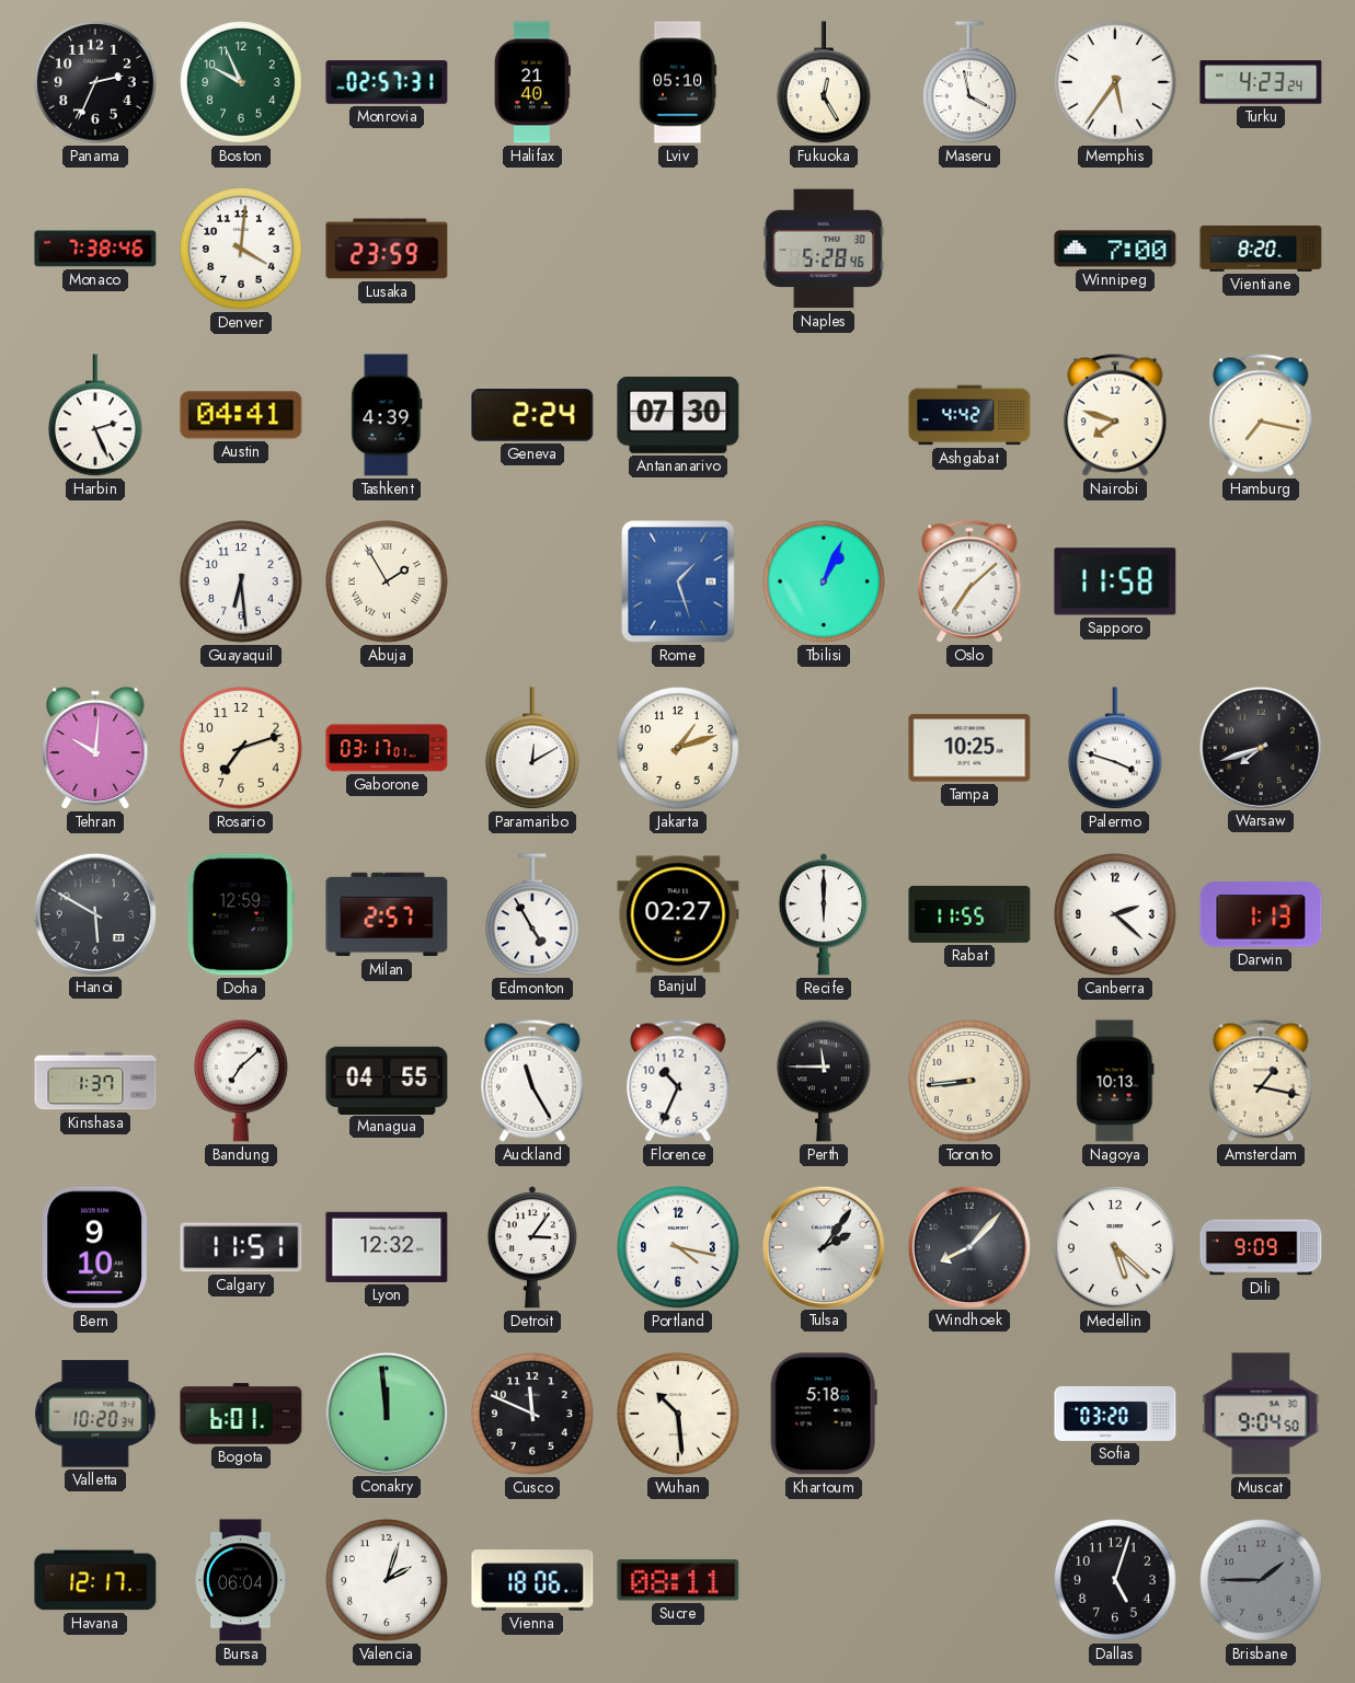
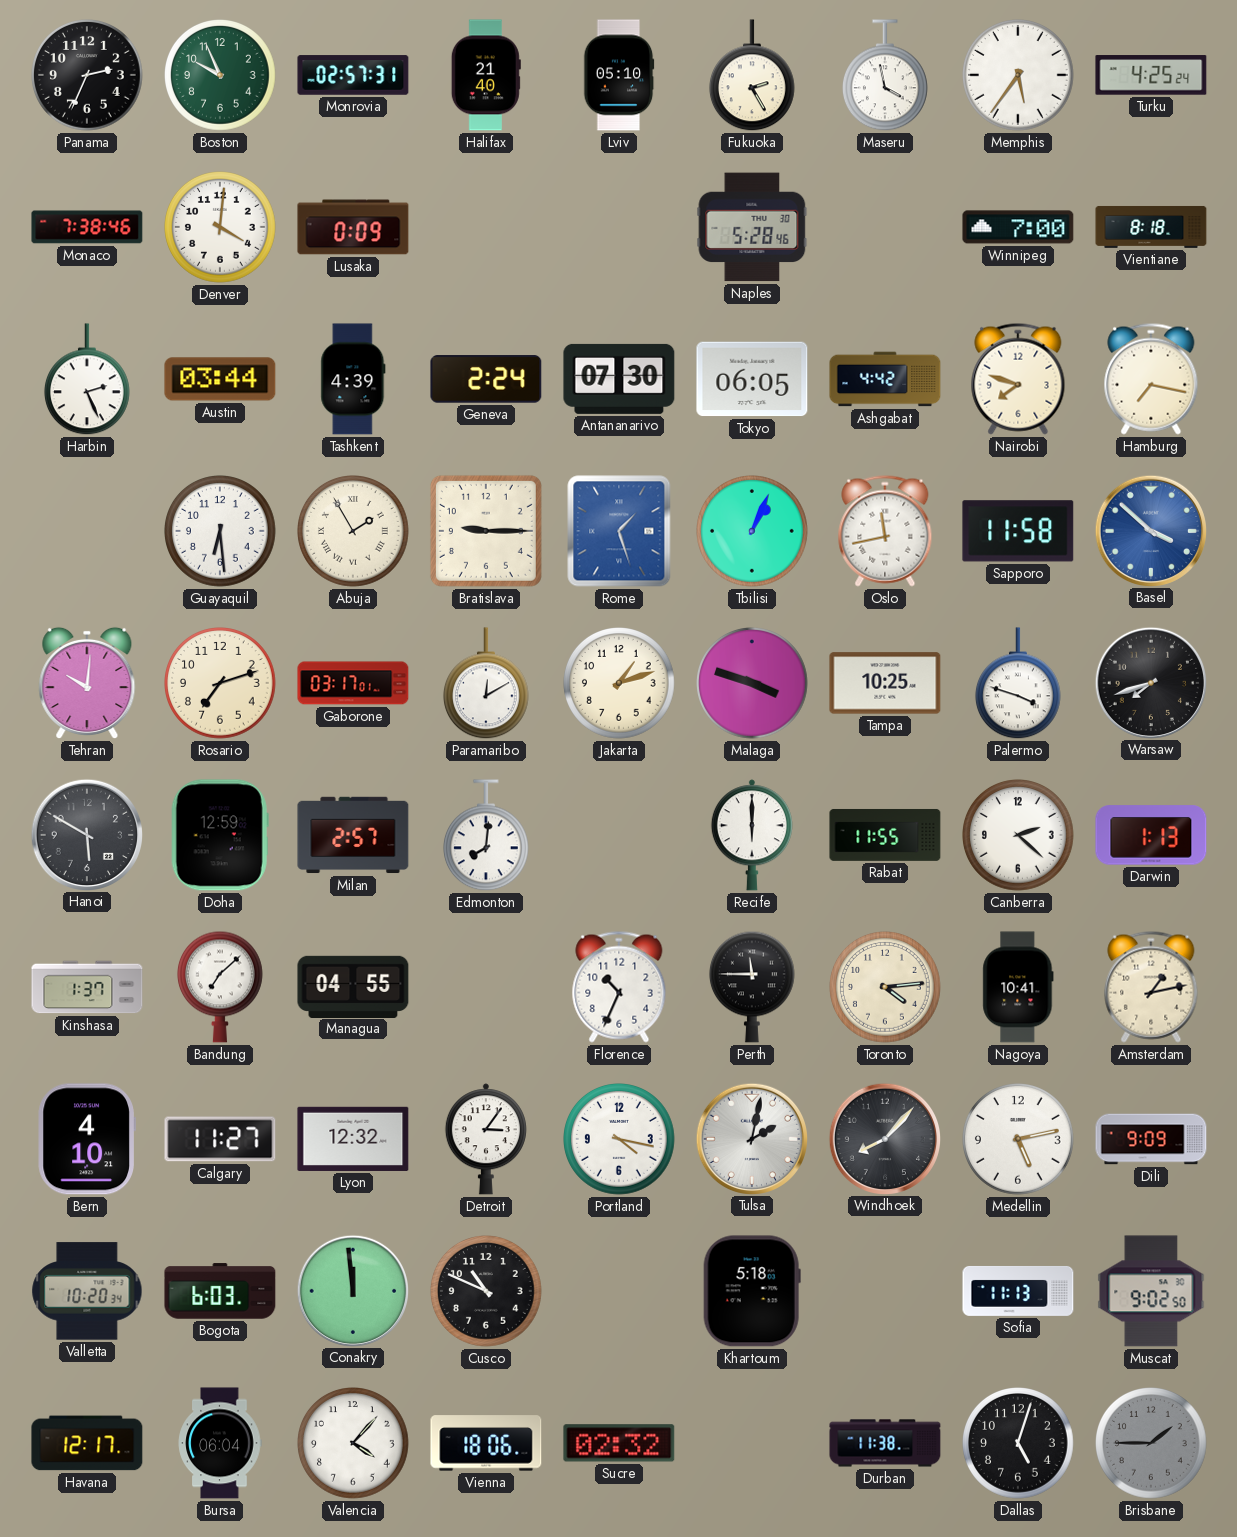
Fukuoka: 12:25 -> 2:25 (752, 76)
Turku: 4:23 -> 4:25 (1151, 75)
Lusaka: 23:59 -> 0:09 (353, 227)
Vientiane: 8:20 -> 8:18 (1151, 227)
Austin: 04:41 -> 03:44 (220, 379)
Tokyo: none -> 06:05 (752, 379)
Bratislava: none -> 9:15 (486, 531)
Oslo: 7:08 -> 11:43 (885, 531)
Basel: none -> 3:52 (1150, 530)
Malaga: none -> 3:48 (753, 684)
Edmonton: 4:55 -> 8:01 (486, 836)
Banjul: 02:27 -> none (678, 914)
Auckland: 11:25 -> none (532, 1081)
Toronto: 8:44 -> 4:14 (886, 988)
Nagoya: 10:13 -> 10:41 (1018, 987)
Amsterdam: 1:17 -> 1:13 (1151, 987)
Bern: 9:10 -> 4:10 (87, 1139)
Calgary: 11:51 -> 11:27 (220, 1139)
Tulsa: 2:06 -> 2:02 (751, 1138)
Medellin: 5:22 -> 5:13 (1019, 1140)
Bogota: 6:01 -> 6:03 (220, 1291)
Cusco: 11:49 -> 10:49 (487, 1292)
Wuhan: 10:29 -> none (679, 1415)
Sofia: 03:20 -> 11:13 (1018, 1291)
Muscat: 9:04 -> 9:02 (1151, 1291)
Valencia: 2:03 -> 4:07 (354, 1444)
Sucre: 08:11 -> 02:32 (619, 1443)
Durban: none -> 11:38 (885, 1443)
